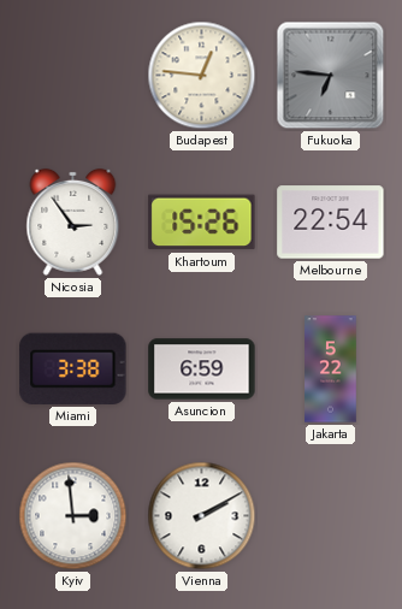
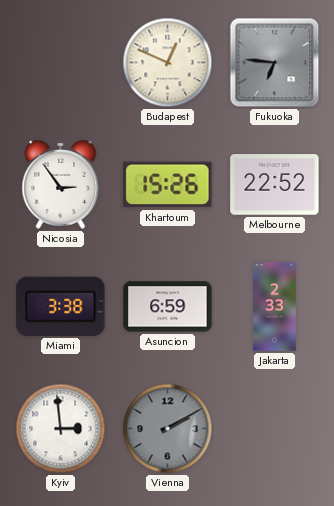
Budapest: 12:46 -> 12:49 (168, 63)
Melbourne: 22:54 -> 22:52 (275, 185)
Jakarta: 5:22 -> 2:33 (275, 307)
Vienna dial: white -> grey (168, 429)
